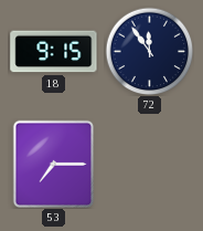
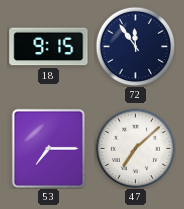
47: none -> 7:08 (135, 148)
